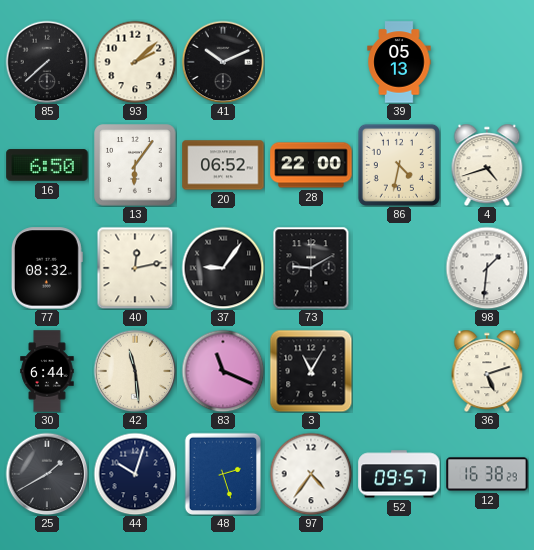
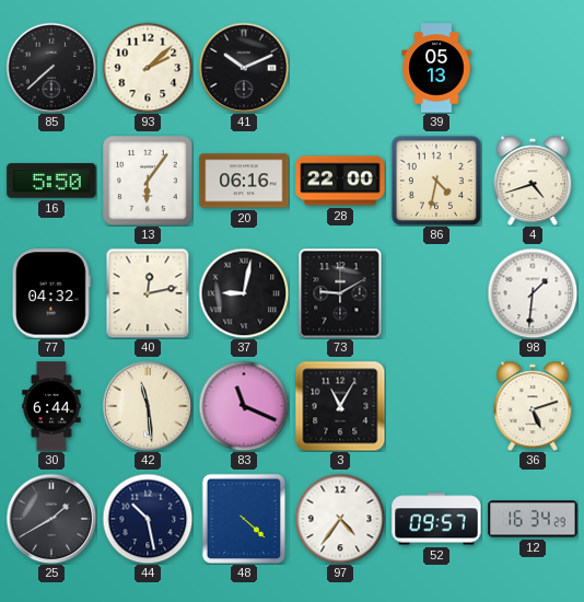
16: 6:50 -> 5:50 (51, 181)
20: 06:52 -> 06:16 (244, 181)
77: 08:32 -> 04:32 (51, 293)
37: 9:06 -> 9:02 (244, 293)
44: 10:03 -> 10:28 (148, 519)
48: 2:27 -> 4:22 (243, 519)
12: 16:38 -> 16:34 (533, 519)
